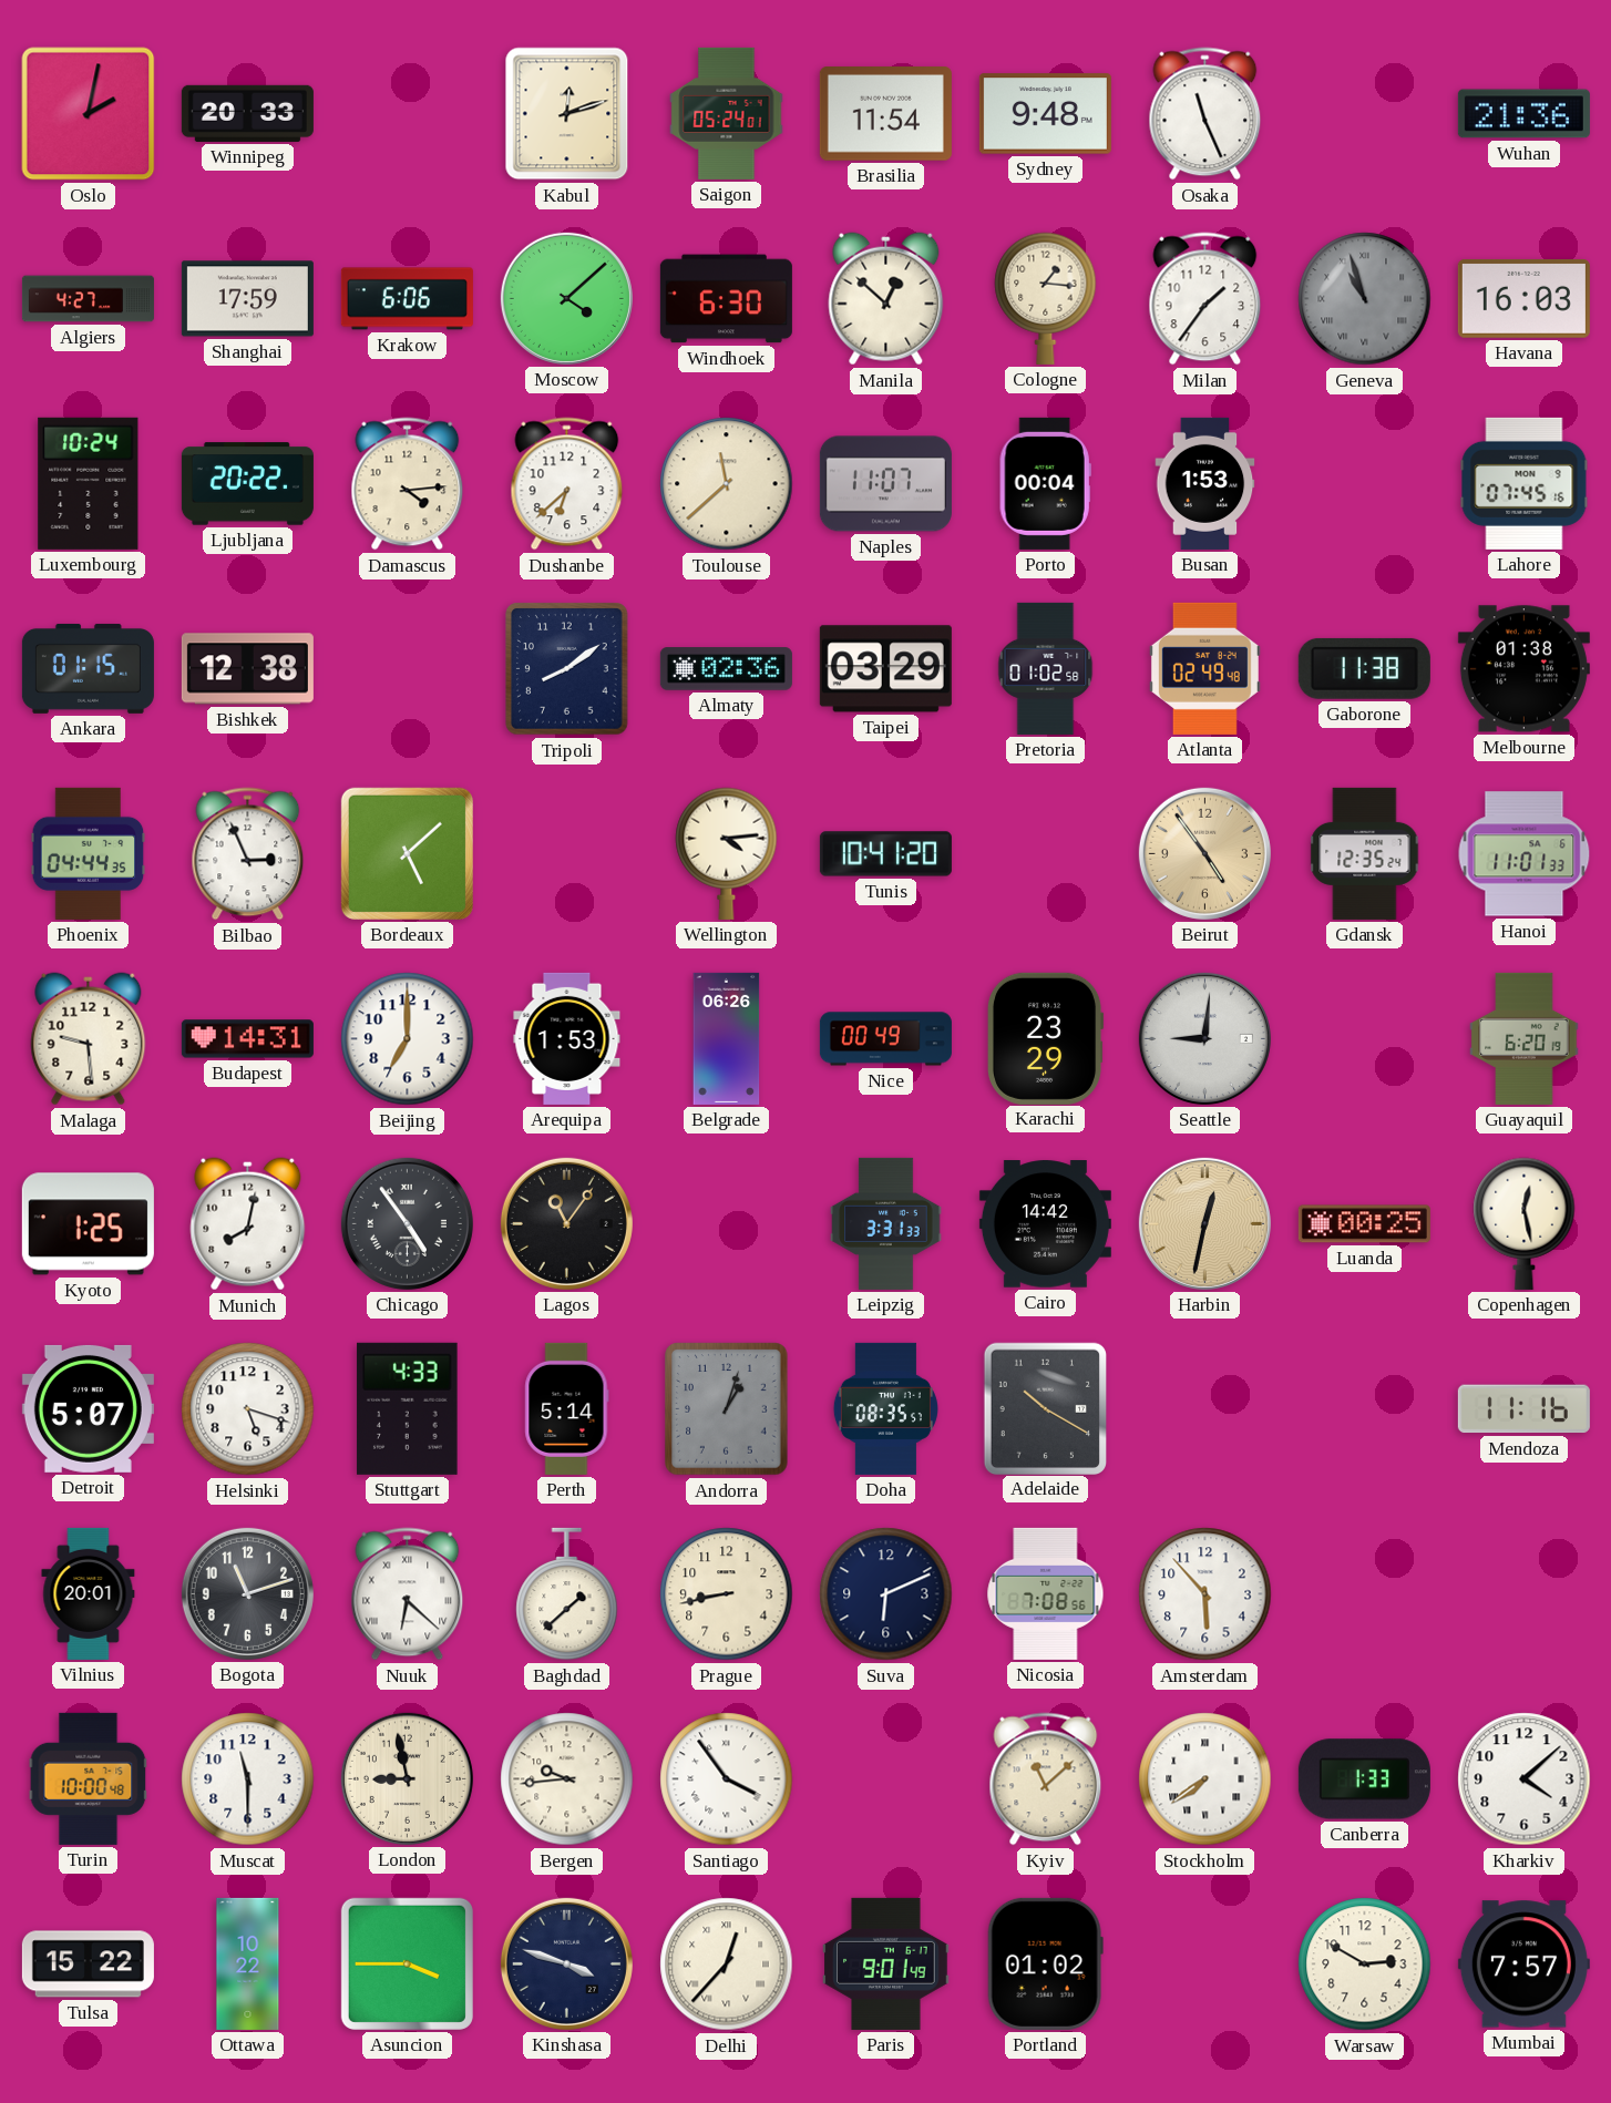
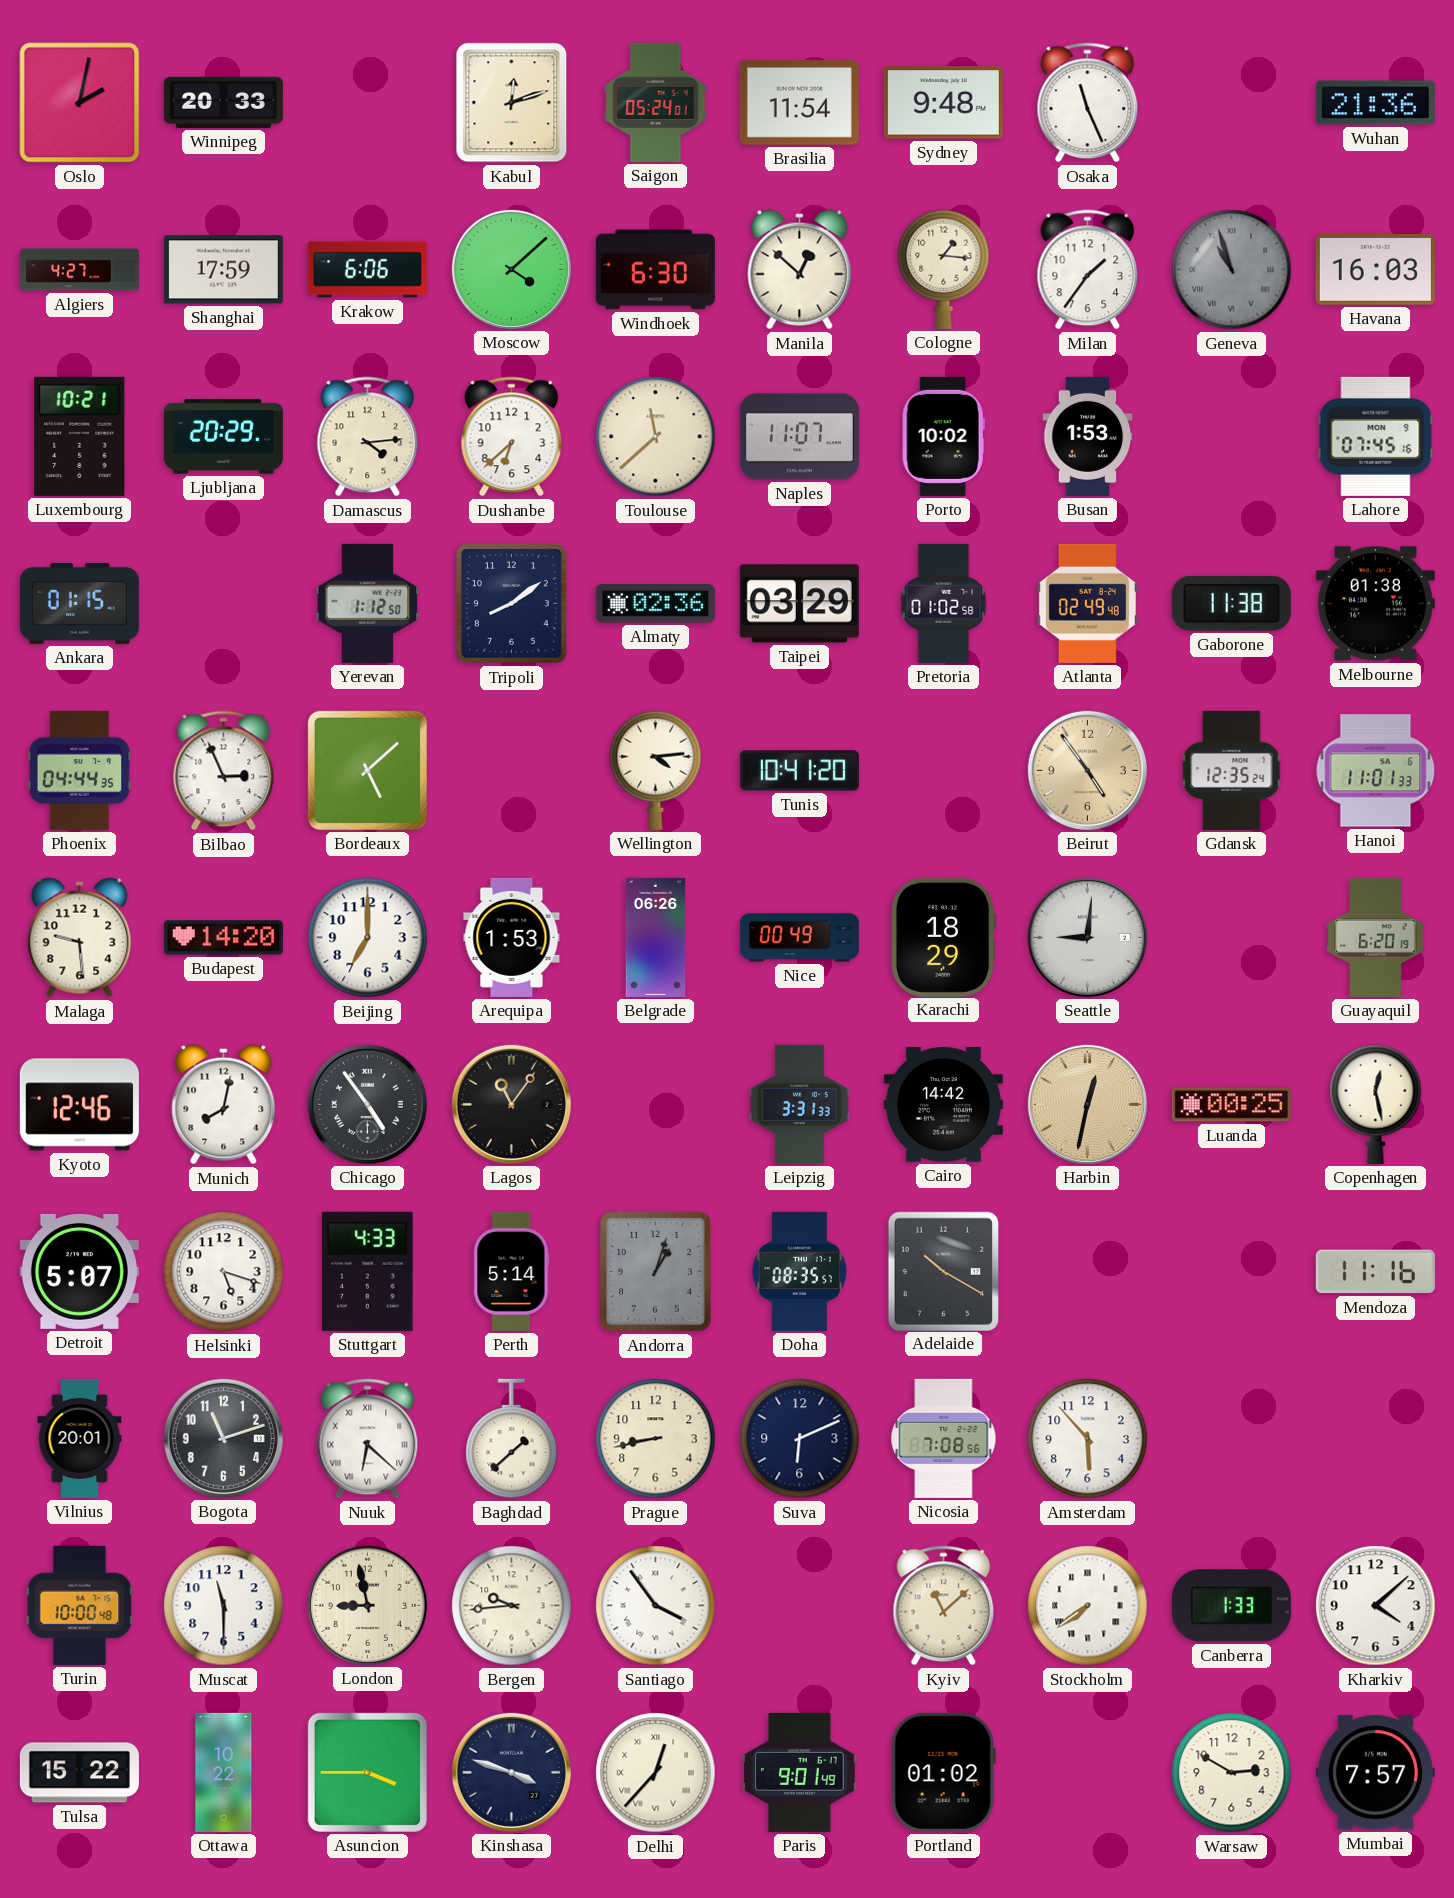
Luxembourg: 10:24 -> 10:21 (80, 436)
Ljubljana: 20:22 -> 20:29 (223, 437)
Porto: 00:04 -> 10:02 (943, 436)
Bishkek: 12:38 -> none (247, 669)
Yerevan: none -> 1:12 (368, 603)
Budapest: 14:31 -> 14:20 (223, 938)
Karachi: 23:29 -> 18:29 (943, 937)
Kyoto: 1:25 -> 12:46 (79, 1105)
